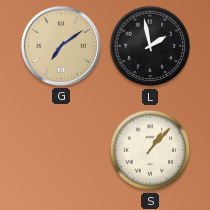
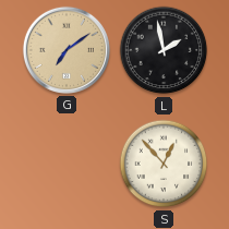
S: 1:07 -> 12:53 (164, 164)
